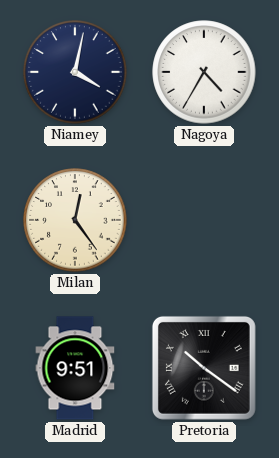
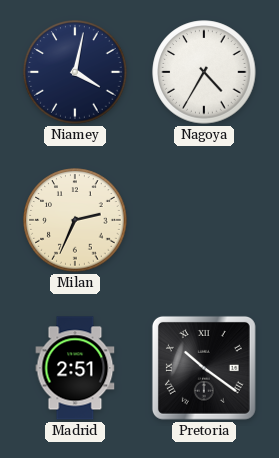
Milan: 12:24 -> 2:34 (75, 220)
Madrid: 9:51 -> 2:51 (75, 368)
